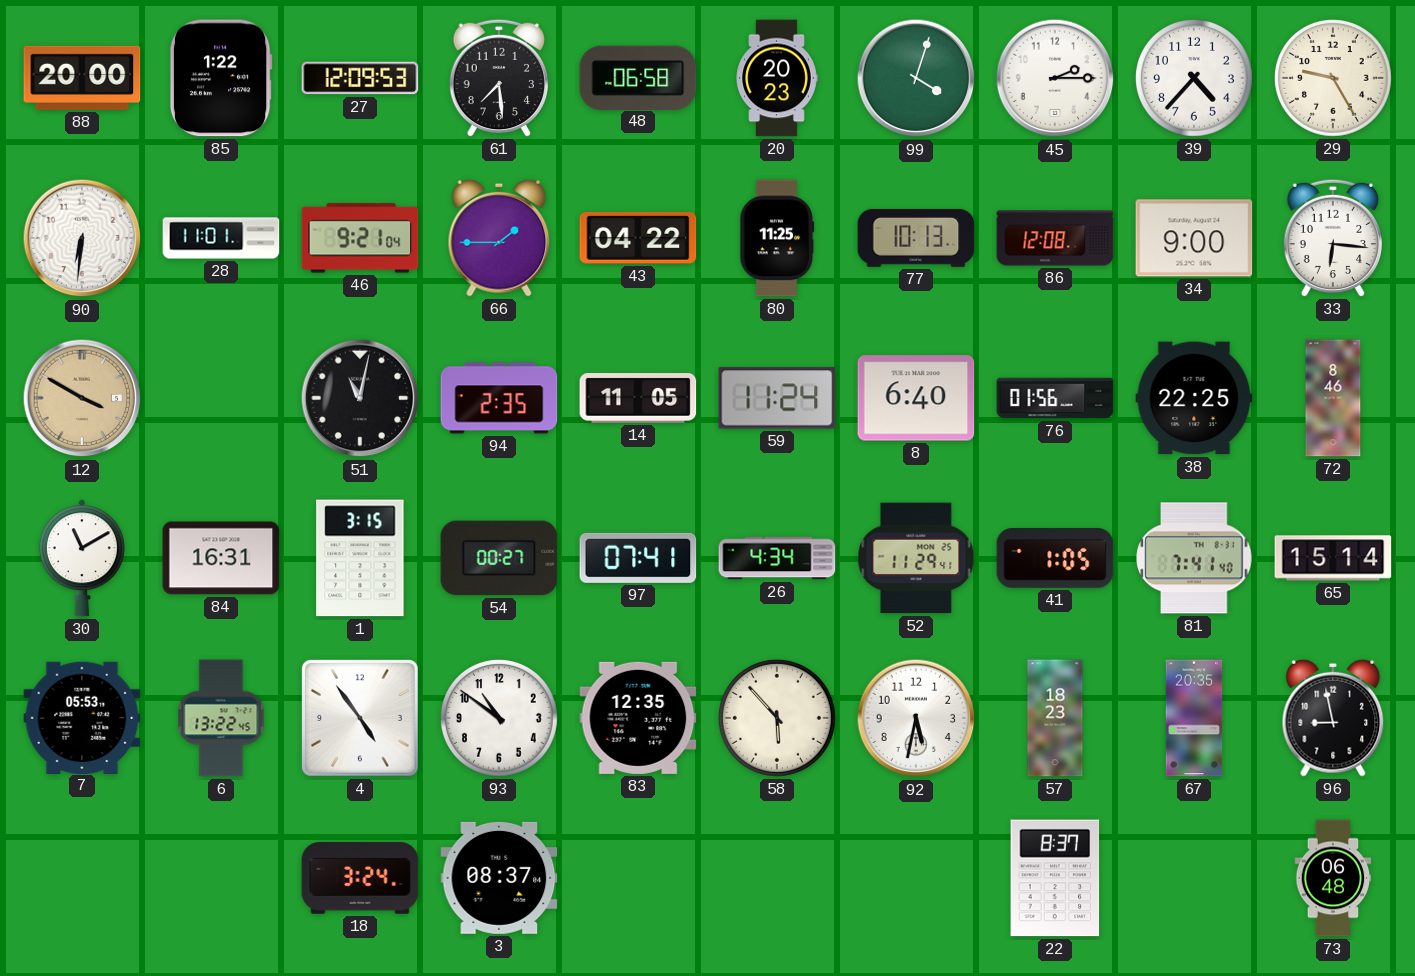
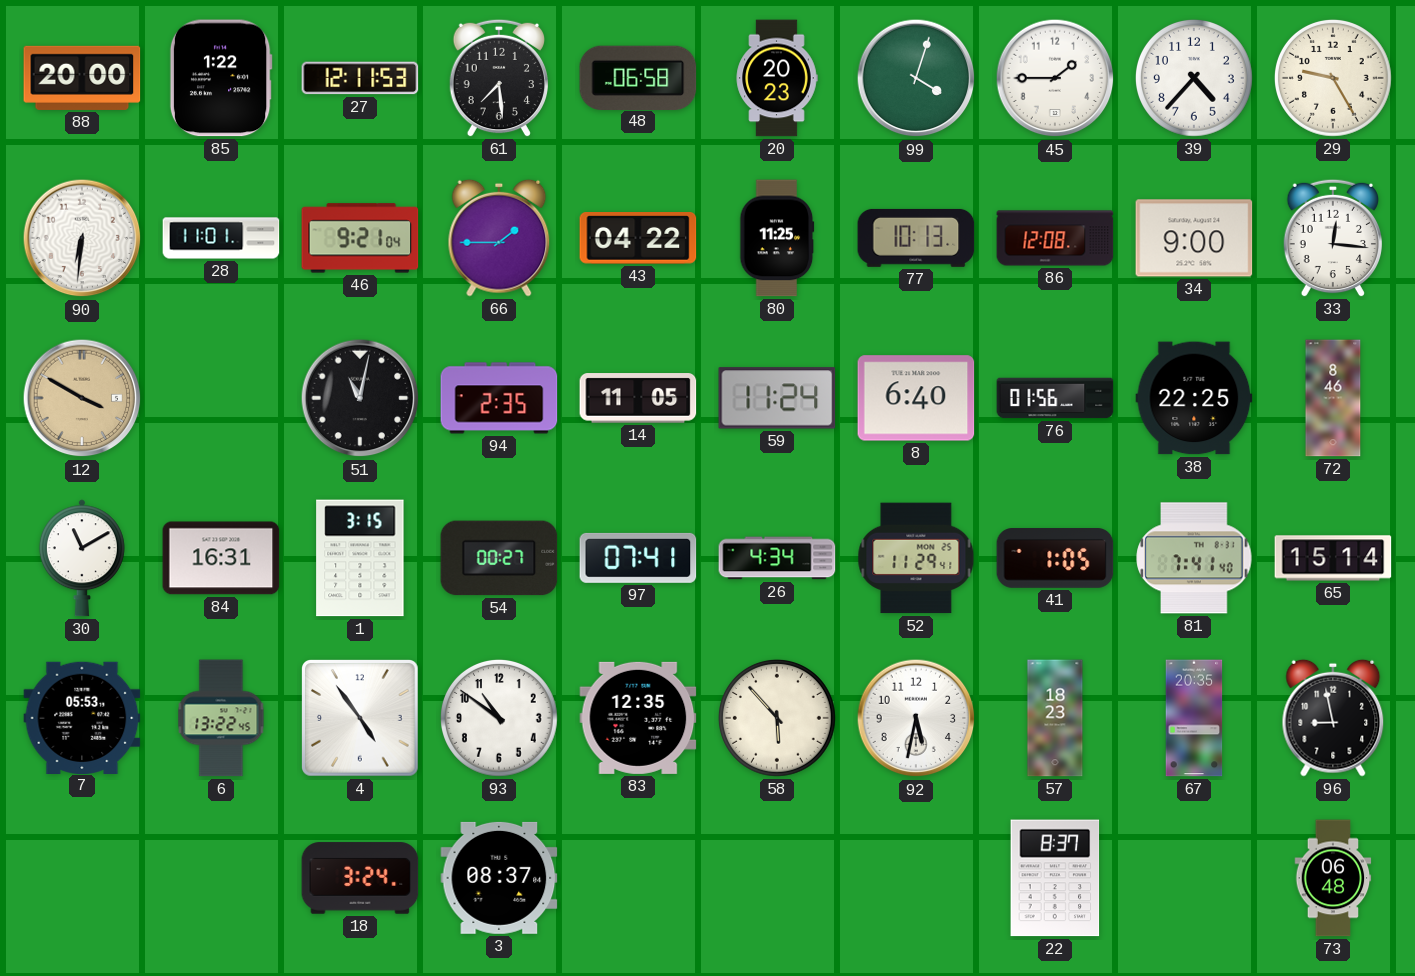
27: 12:09 -> 12:11 (360, 78)
45: 2:15 -> 1:45 (1055, 78)
33: 6:16 -> 12:16 (1332, 238)
